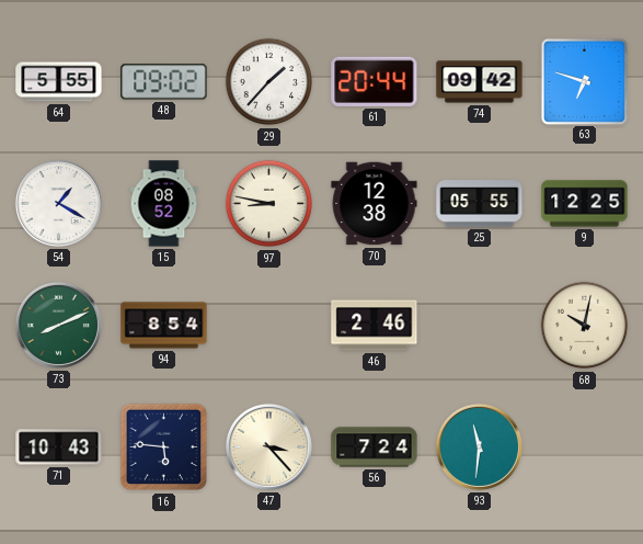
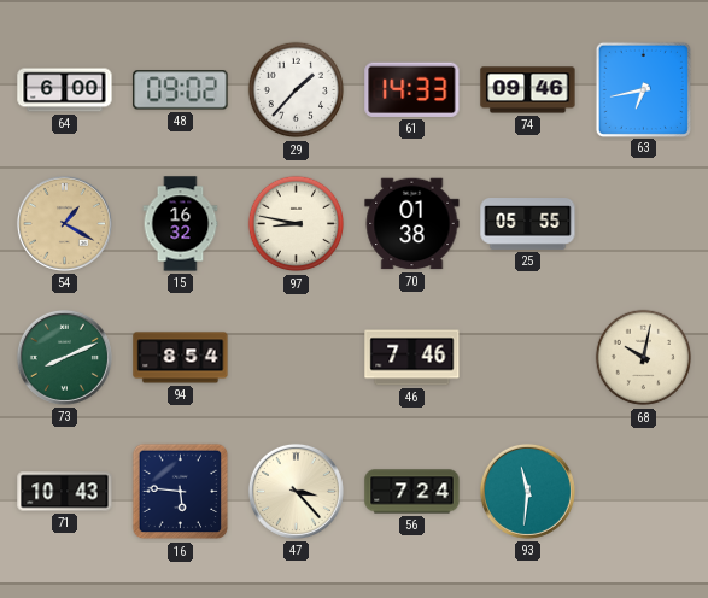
64: 5:55 -> 6:00 (65, 90)
61: 20:44 -> 14:33 (412, 89)
74: 09:42 -> 09:46 (528, 90)
63: 6:48 -> 6:43 (643, 89)
54 dial: white -> champagne (64, 223)
15: 08:52 -> 16:32 (181, 224)
70: 12:38 -> 01:38 (412, 224)
9: 12:25 -> none (585, 204)
46: 2:46 -> 7:46 (412, 358)
